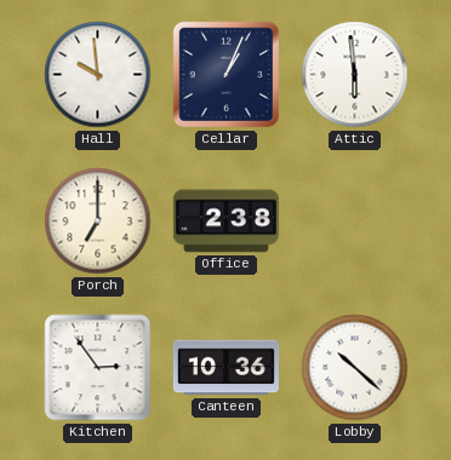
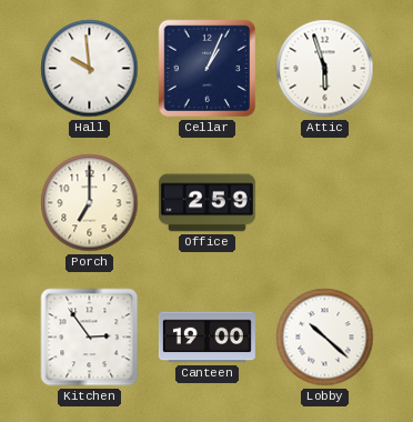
Attic: 5:59 -> 5:57 (325, 69)
Office: 2:38 -> 2:59 (206, 203)
Canteen: 10:36 -> 19:00 (206, 338)
